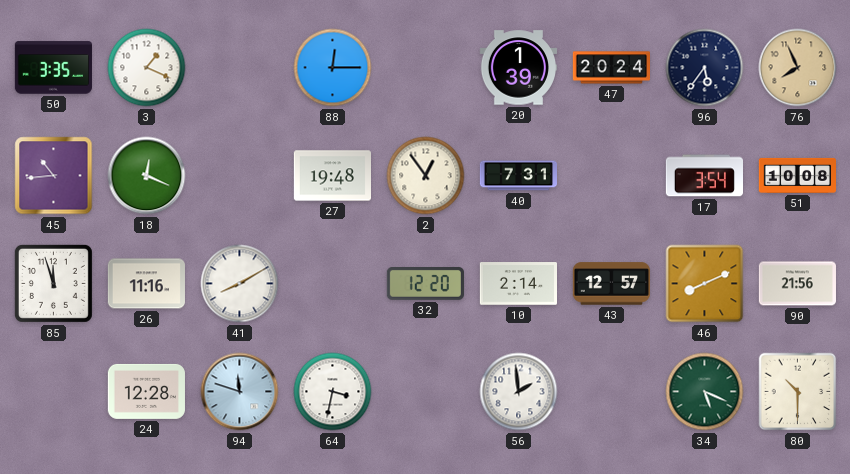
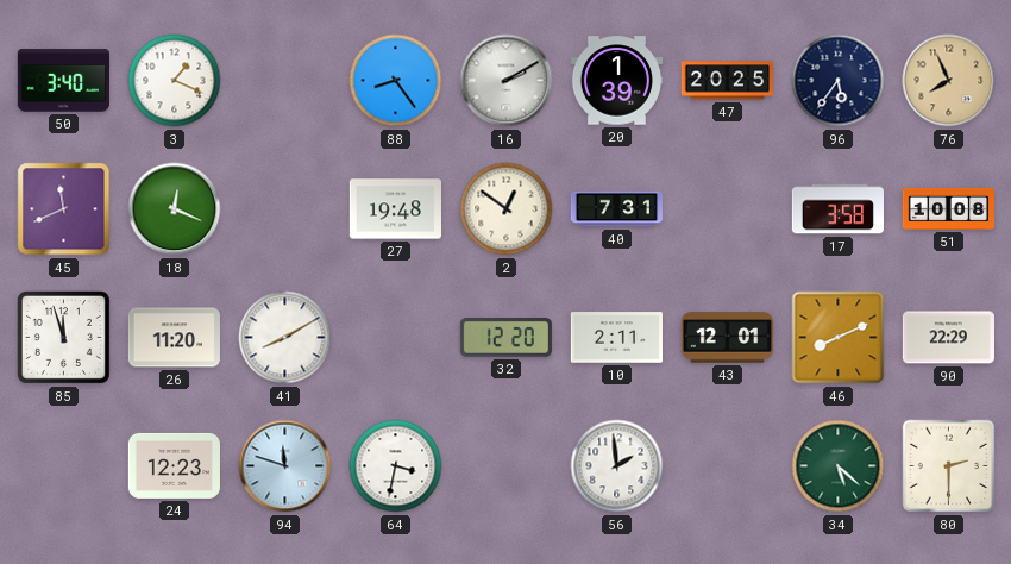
50: 3:35 -> 3:40 (63, 81)
88: 12:15 -> 8:24 (396, 81)
16: none -> 2:10 (507, 81)
47: 20:24 -> 20:25 (727, 81)
45: 10:44 -> 11:41 (64, 209)
2: 12:54 -> 12:51 (507, 209)
17: 3:54 -> 3:58 (837, 209)
26: 11:16 -> 11:20 (174, 338)
10: 2:14 -> 2:11 (616, 338)
43: 12:57 -> 12:01 (727, 338)
90: 21:56 -> 22:29 (948, 338)
24: 12:28 -> 12:23 (174, 465)
34: 5:19 -> 5:22 (839, 466)
80: 10:30 -> 2:30 (949, 466)
